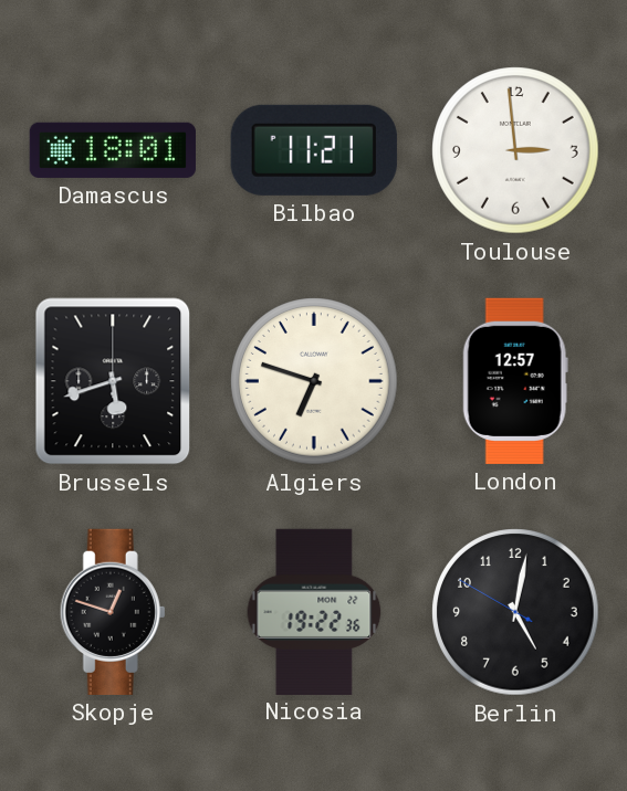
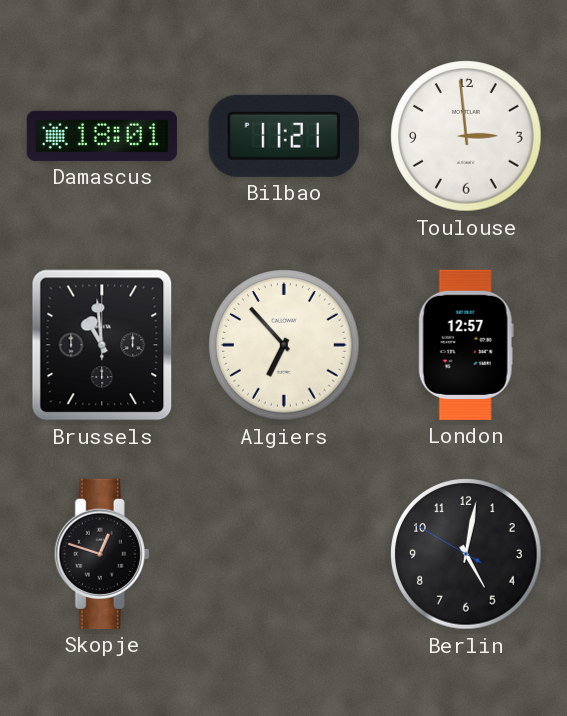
Brussels: 5:42 -> 10:59 (102, 345)
Algiers: 6:48 -> 6:53 (284, 345)
Nicosia: 19:22 -> none (314, 611)
